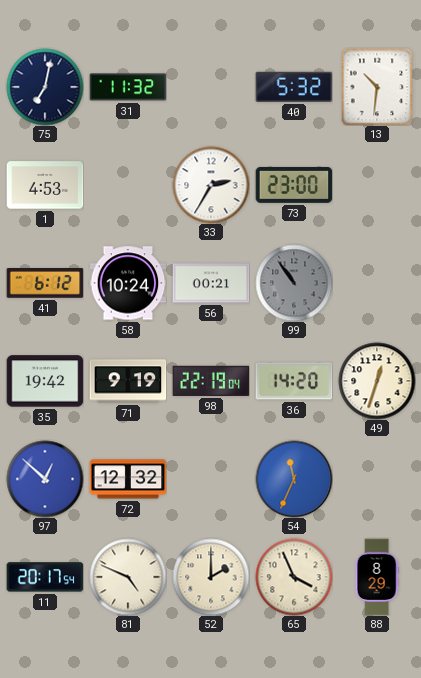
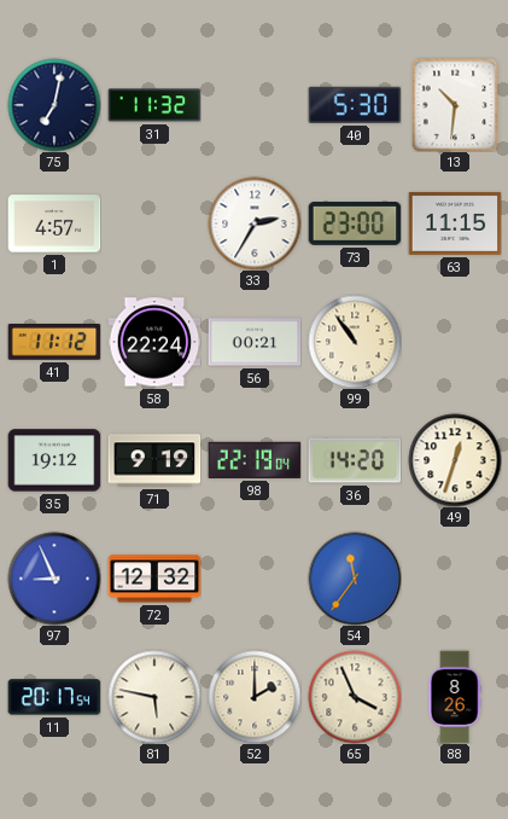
40: 5:32 -> 5:30 (355, 105)
1: 4:53 -> 4:57 (54, 223)
63: none -> 11:15 (455, 223)
41: 6:12 -> 11:12 (54, 343)
58: 10:24 -> 22:24 (154, 342)
99 dial: grey -> cream (355, 342)
35: 19:42 -> 19:12 (54, 460)
97: 12:52 -> 8:56 (54, 579)
54: 11:34 -> 11:36 (355, 579)
81: 4:49 -> 5:47 (154, 697)
88: 8:29 -> 8:26 (455, 697)
